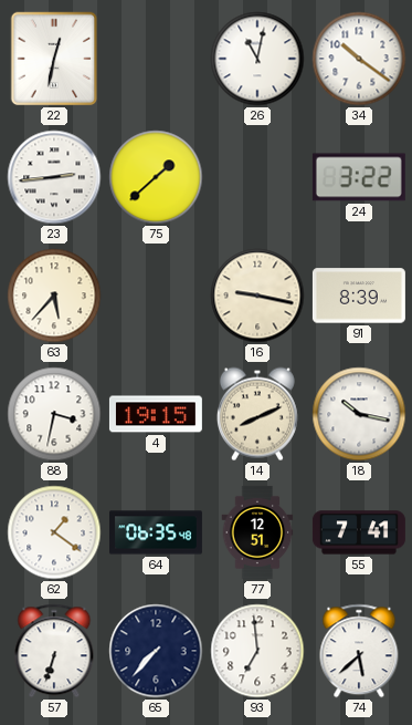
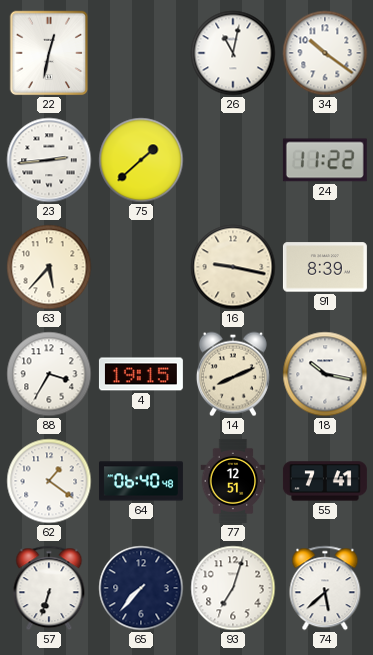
24: 3:22 -> 11:22 (325, 160)
88: 3:32 -> 3:35 (49, 374)
64: 06:35 -> 06:40 (141, 481)
93: 6:59 -> 7:03 (233, 588)
